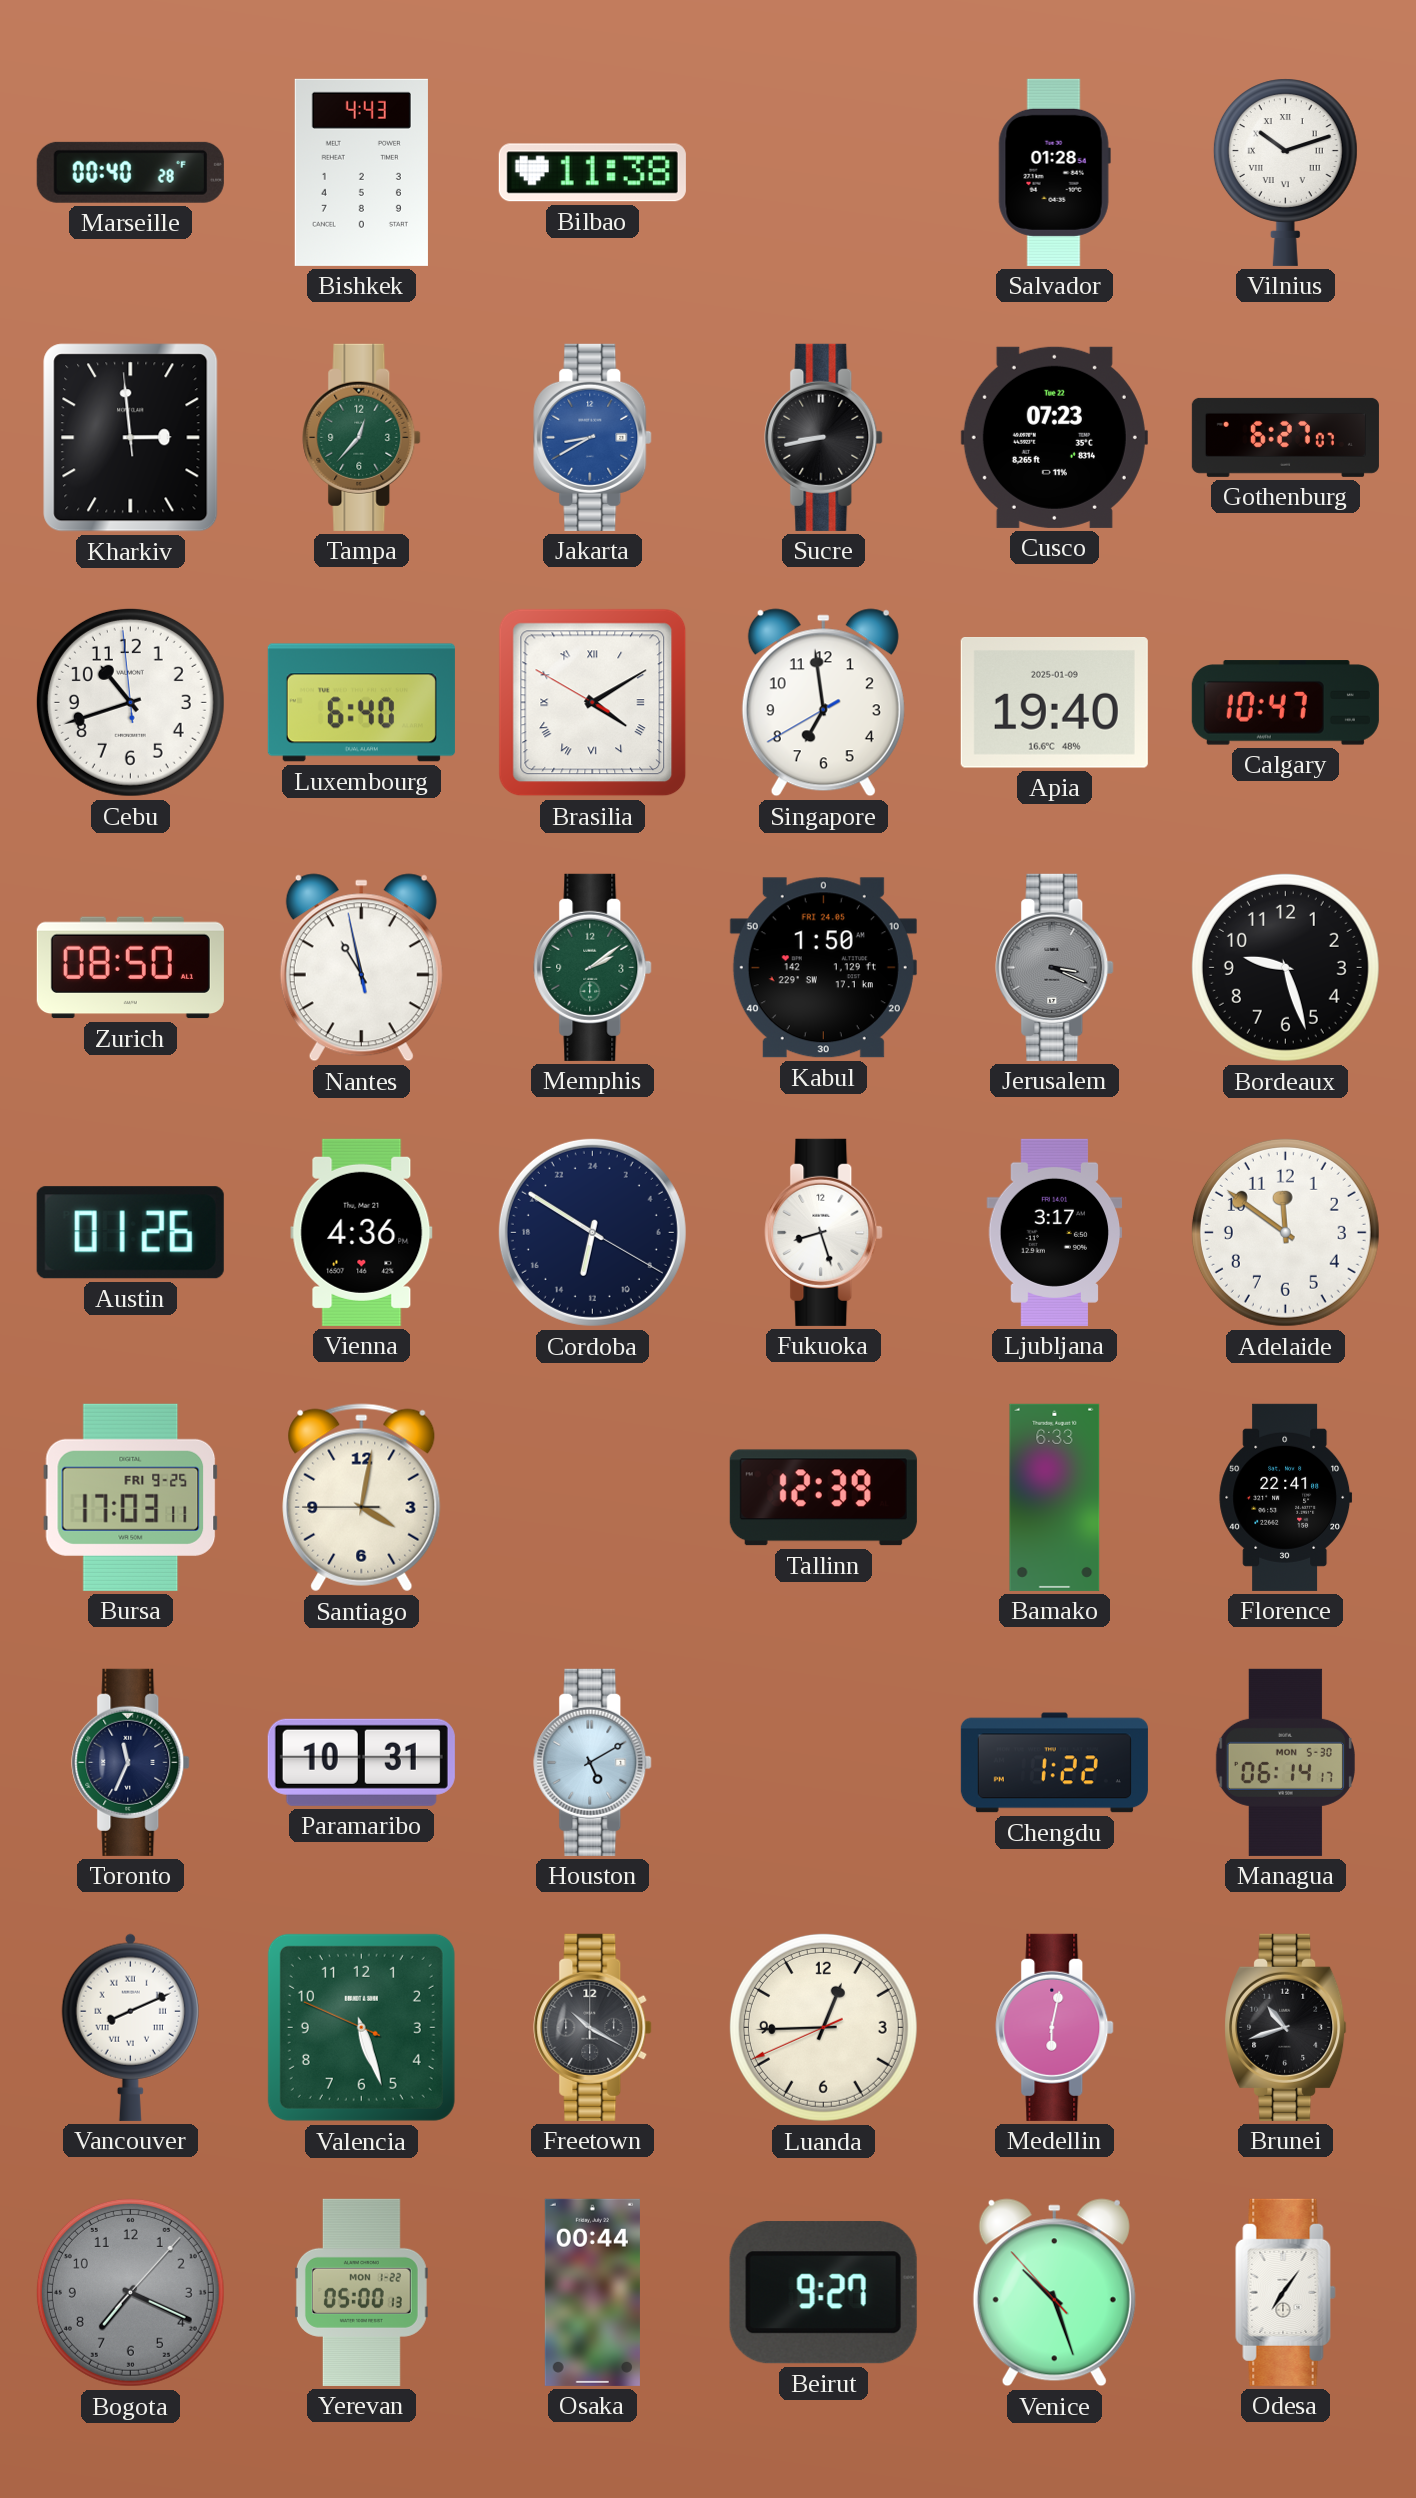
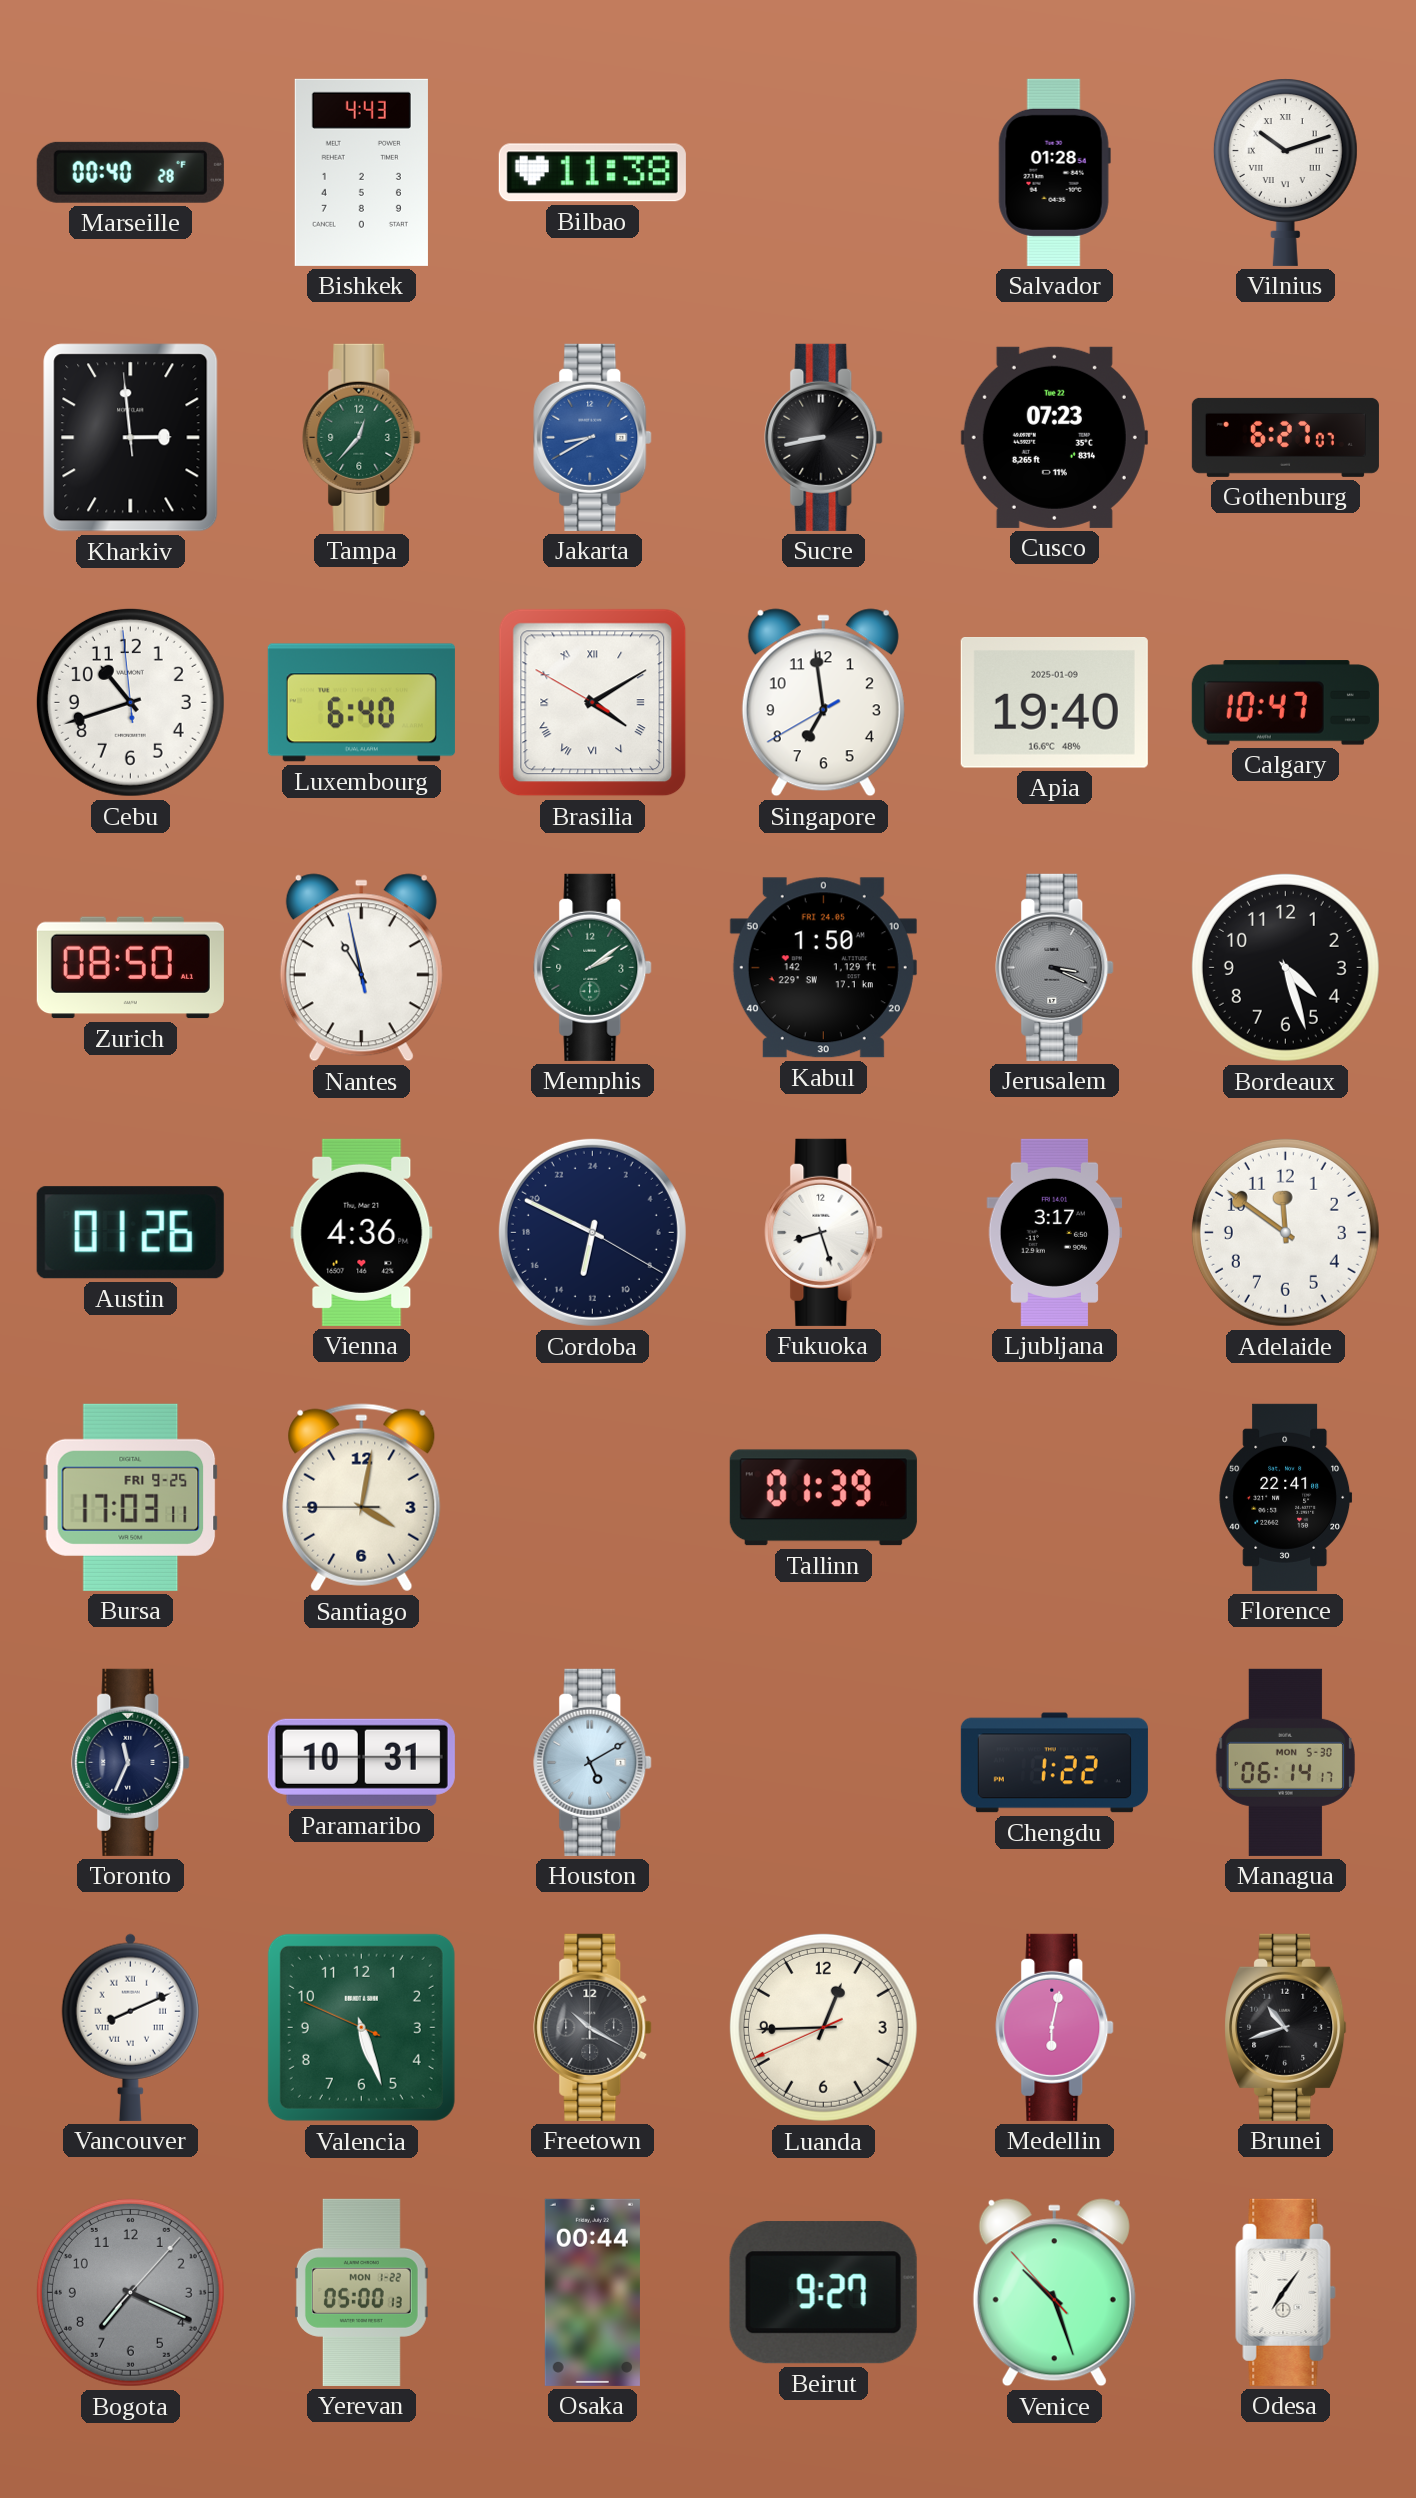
Bordeaux: 9:27 -> 4:27 (1285, 967)
Cordoba: 12:50 -> 12:49 (592, 1232)
Tallinn: 12:39 -> 01:39 (823, 1498)
Bamako: 6:33 -> none (1055, 1497)
